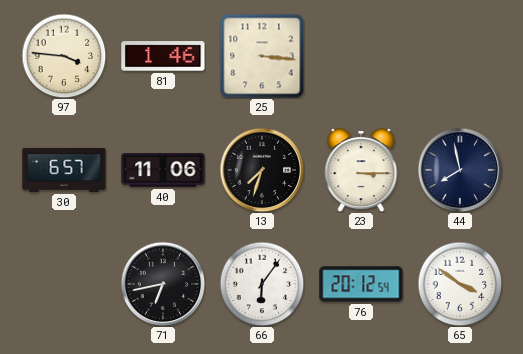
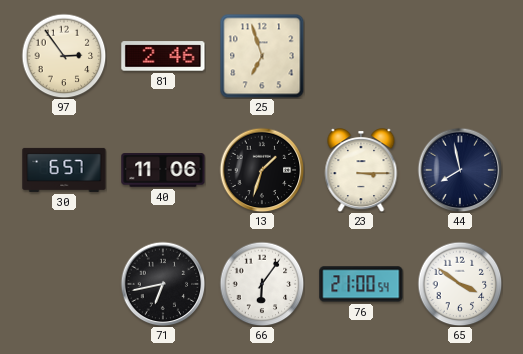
97: 3:46 -> 2:54 (64, 56)
81: 1:46 -> 2:46 (163, 56)
25: 3:16 -> 6:57 (262, 56)
13: 7:33 -> 1:33 (262, 170)
76: 20:12 -> 21:00 (361, 284)
